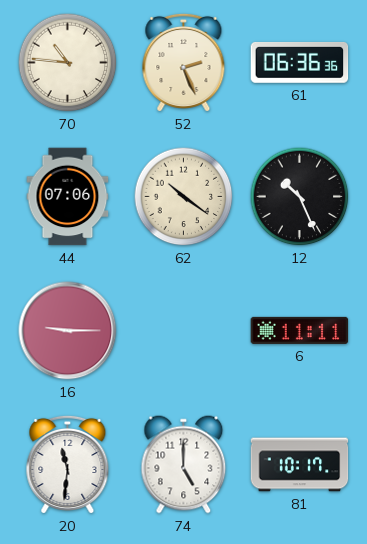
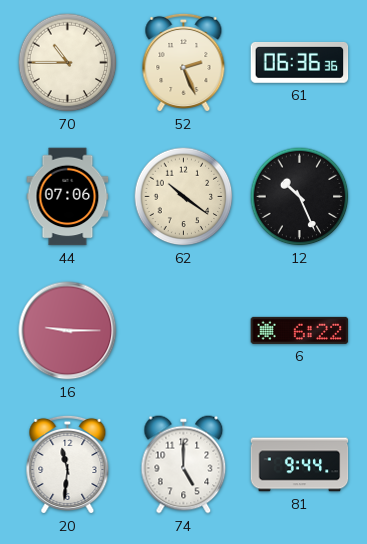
70: 10:46 -> 10:45 (68, 63)
6: 11:11 -> 6:22 (300, 330)
81: 10:17 -> 9:44 (300, 465)
